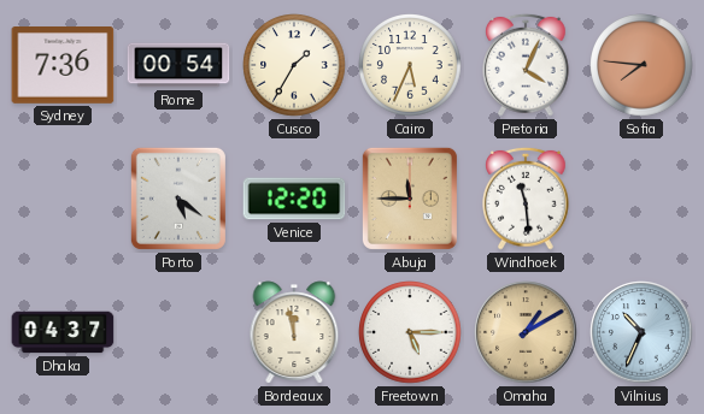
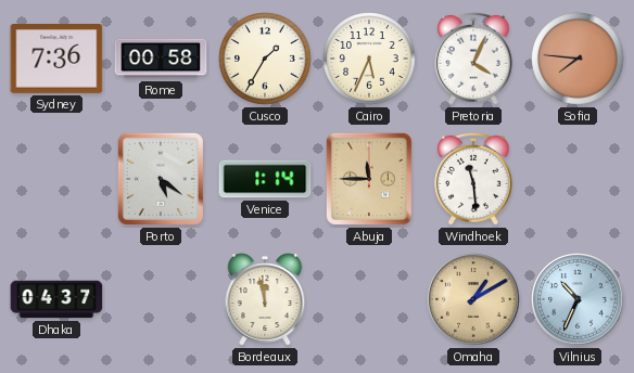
Rome: 00:54 -> 00:58 (161, 59)
Venice: 12:20 -> 1:14 (265, 179)
Freetown: 5:15 -> none (410, 332)
